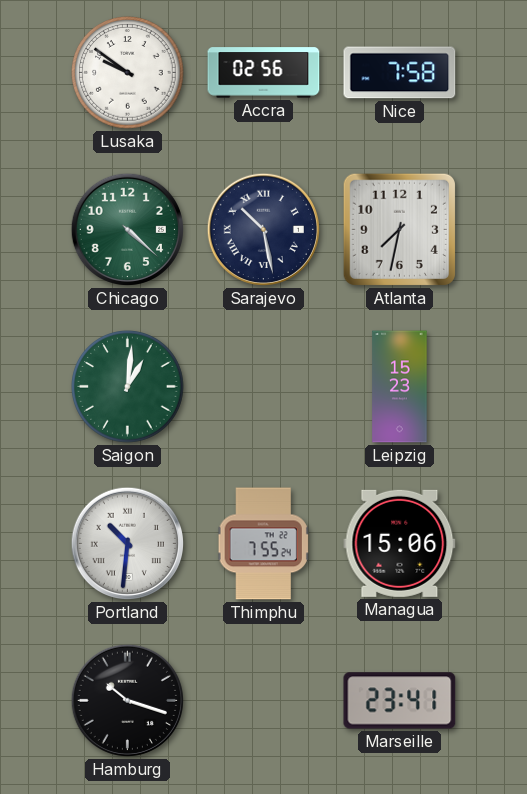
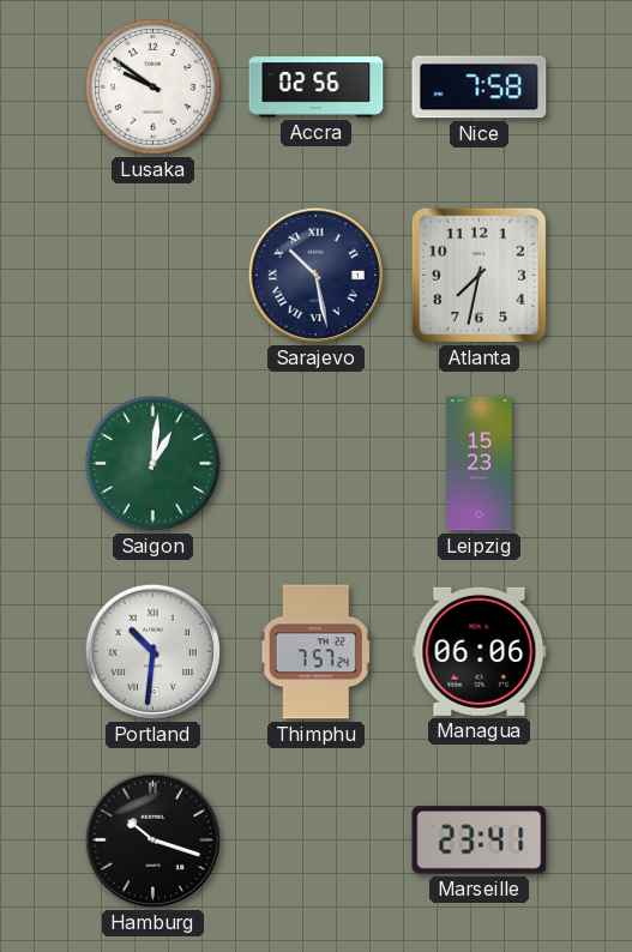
Chicago: 4:22 -> none (127, 229)
Thimphu: 7:55 -> 7:57 (317, 652)
Managua: 15:06 -> 06:06 (480, 651)
